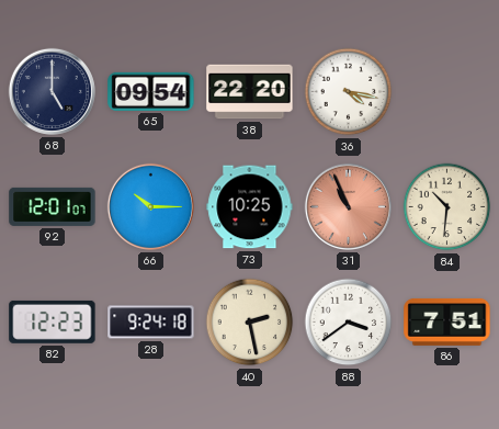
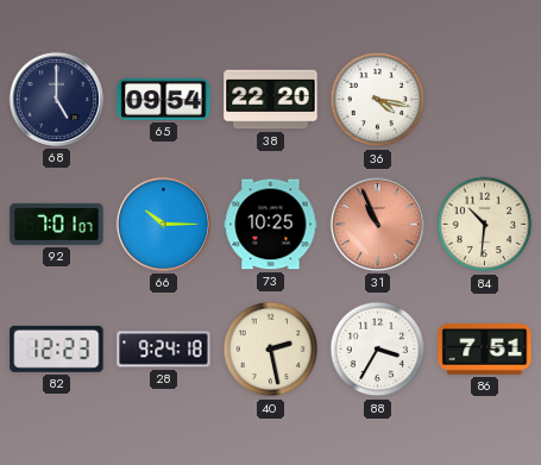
92: 12:01 -> 7:01 (57, 224)
88: 3:39 -> 3:35 (378, 350)
